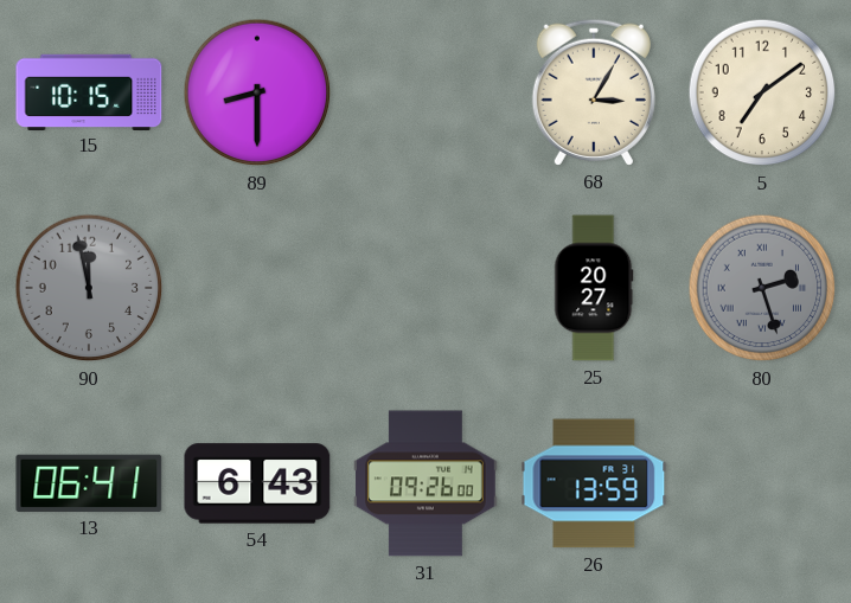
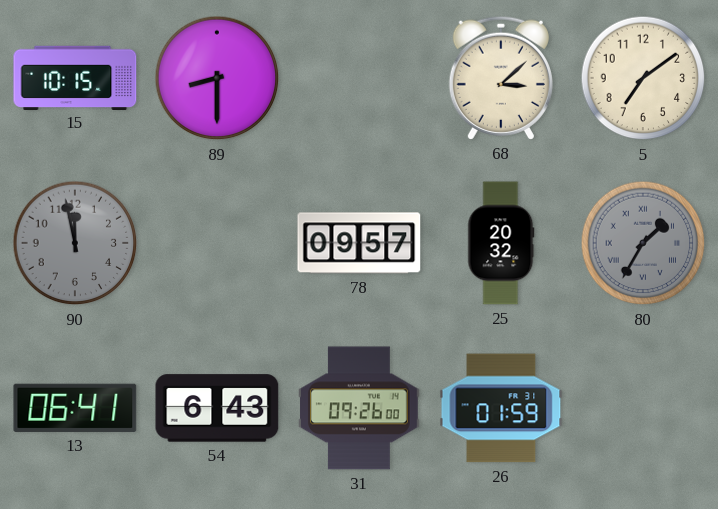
68: 3:05 -> 3:08 (501, 78)
78: none -> 09:57 (359, 243)
25: 20:27 -> 20:32 (501, 243)
80: 2:27 -> 1:35 (643, 243)
26: 13:59 -> 01:59 (501, 408)
